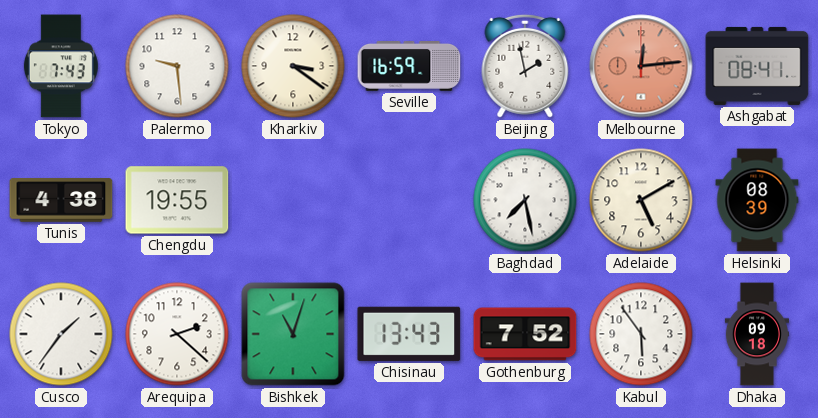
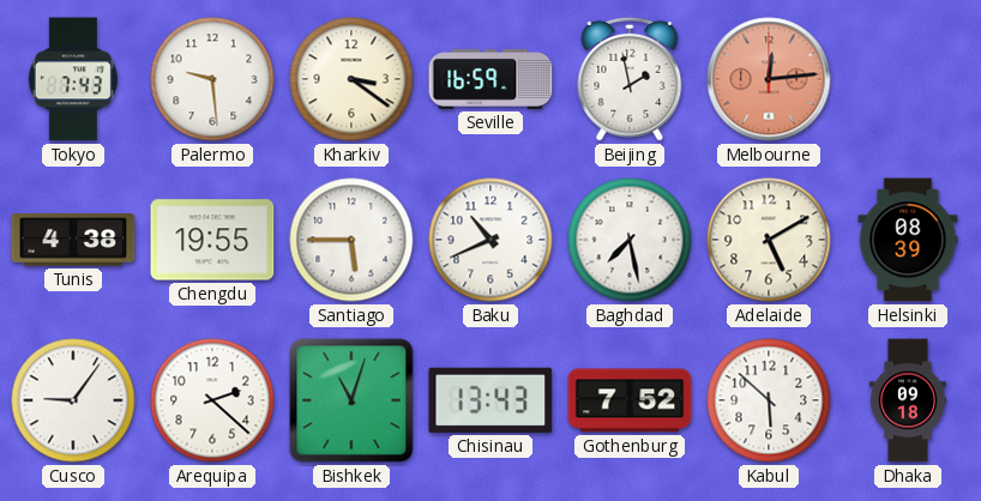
Ashgabat: 08:41 -> none (757, 66)
Santiago: none -> 5:45 (351, 240)
Baku: none -> 10:41 (490, 240)
Cusco: 1:36 -> 9:06 (73, 400)
Kabul: 5:54 -> 5:52 (769, 400)
